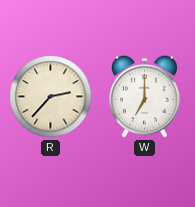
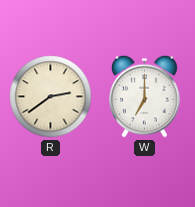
R: 2:37 -> 2:39 (51, 97)
